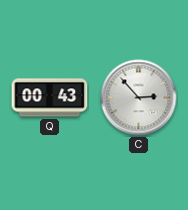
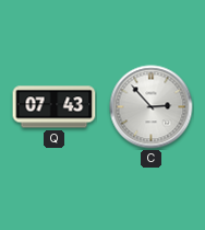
Q: 00:43 -> 07:43 (55, 107)
